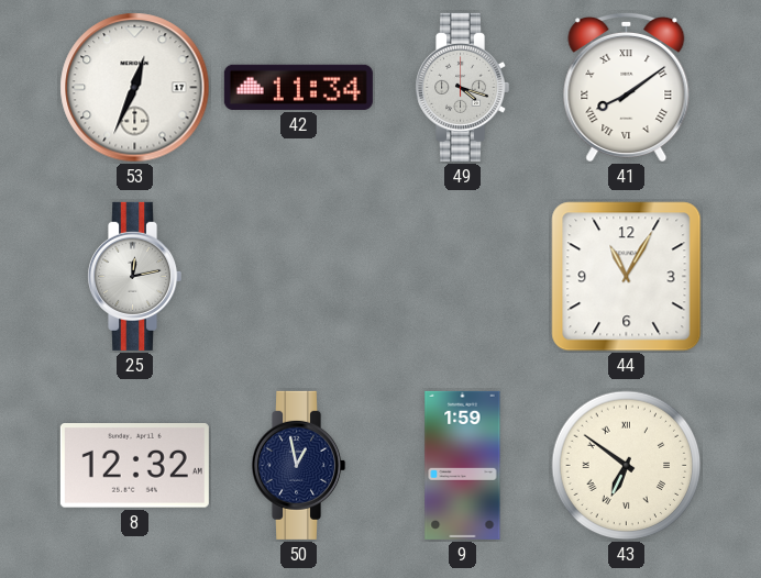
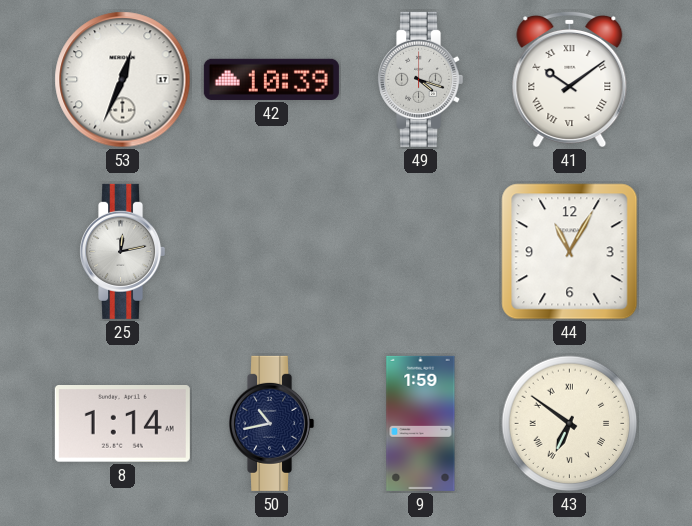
42: 11:34 -> 10:39 (271, 79)
41: 8:09 -> 10:09 (570, 79)
8: 12:32 -> 1:14 (122, 424)
50: 12:58 -> 10:43 (272, 423)
